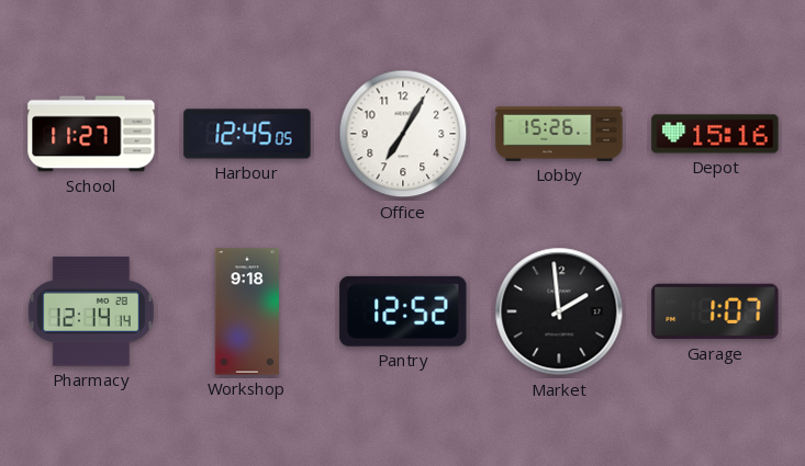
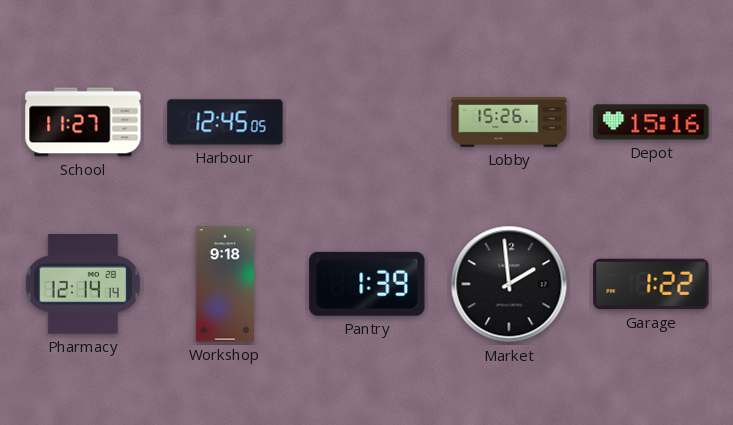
Office: 7:05 -> none (403, 134)
Pantry: 12:52 -> 1:39 (367, 284)
Garage: 1:07 -> 1:22 (651, 284)
